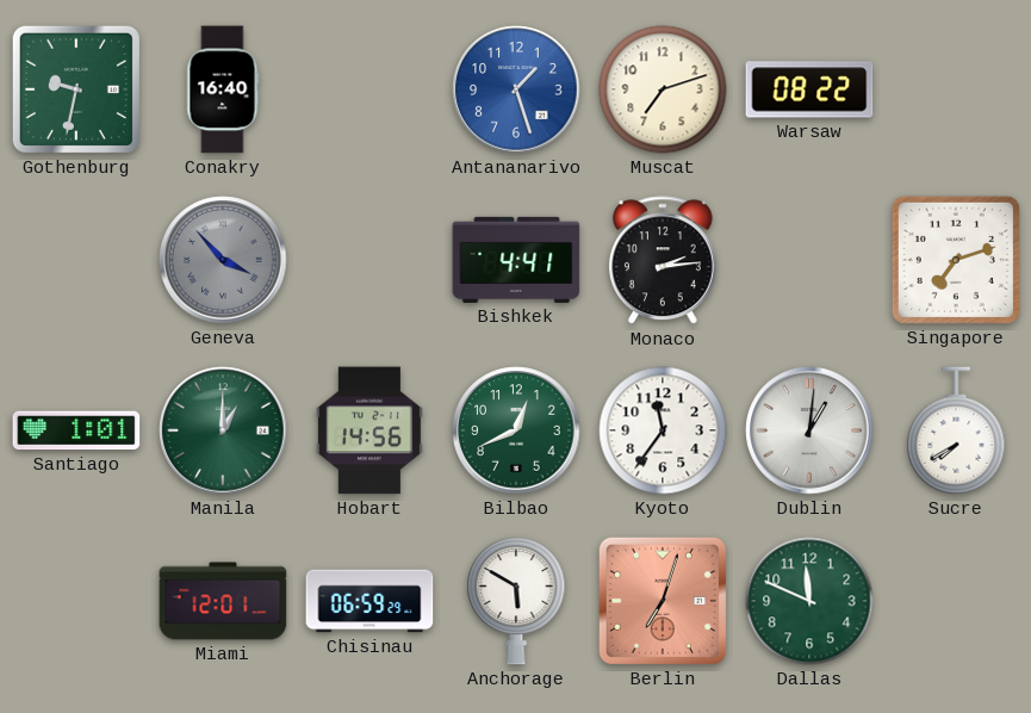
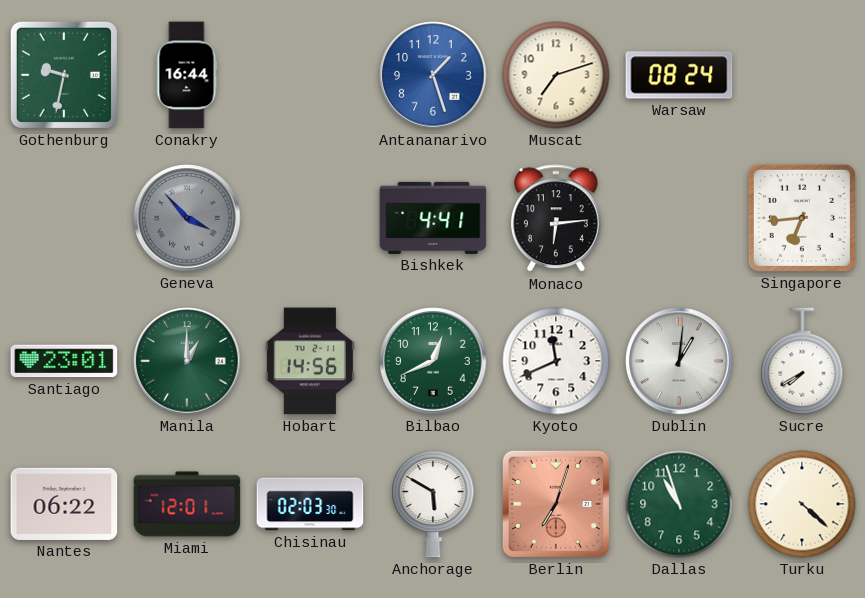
Conakry: 16:40 -> 16:44 (187, 75)
Warsaw: 08:22 -> 08:24 (679, 75)
Monaco: 2:14 -> 6:14 (556, 219)
Singapore: 7:12 -> 6:44 (802, 218)
Santiago: 1:01 -> 23:01 (64, 361)
Kyoto: 11:36 -> 11:41 (556, 361)
Nantes: none -> 06:22 (64, 504)
Chisinau: 06:59 -> 02:03 (310, 504)
Dallas: 11:49 -> 10:57 (679, 504)
Turku: none -> 4:22 (802, 504)
